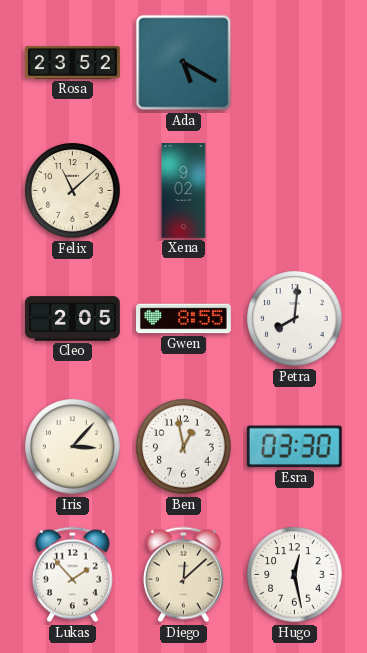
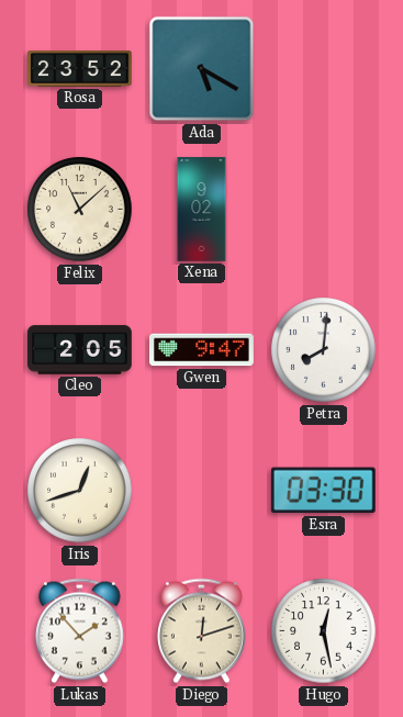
Gwen: 8:55 -> 9:47 (202, 350)
Iris: 3:07 -> 12:42 (80, 491)
Ben: 12:58 -> none (184, 447)
Diego: 12:08 -> 12:12 (201, 631)
